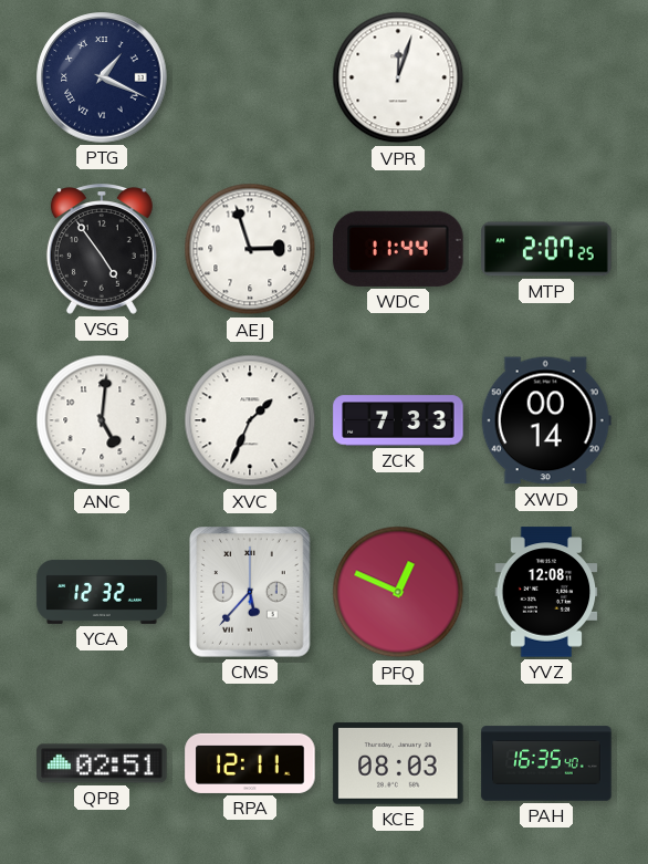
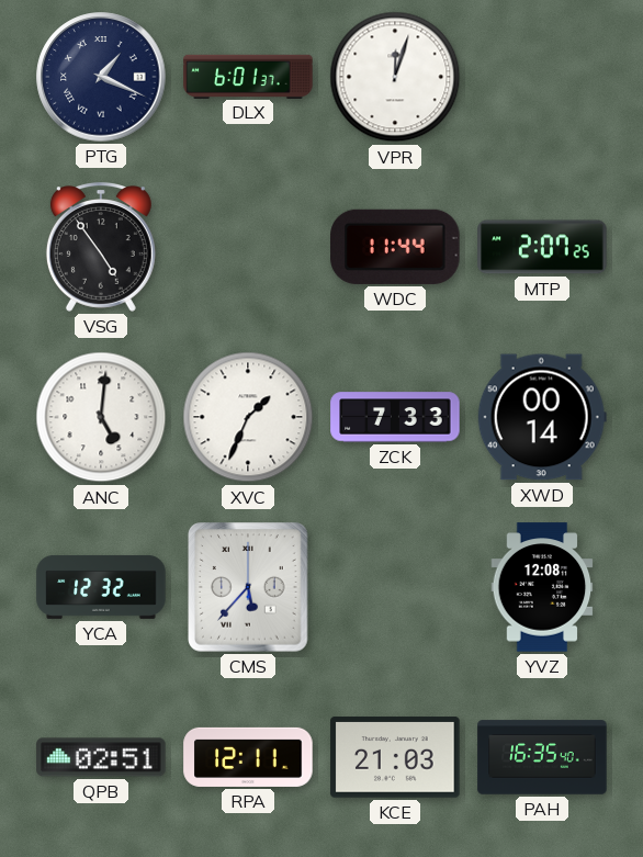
DLX: none -> 6:01 (248, 76)
AEJ: 2:57 -> none (250, 249)
PFQ: 12:49 -> none (398, 592)
KCE: 08:03 -> 21:03 (395, 757)
